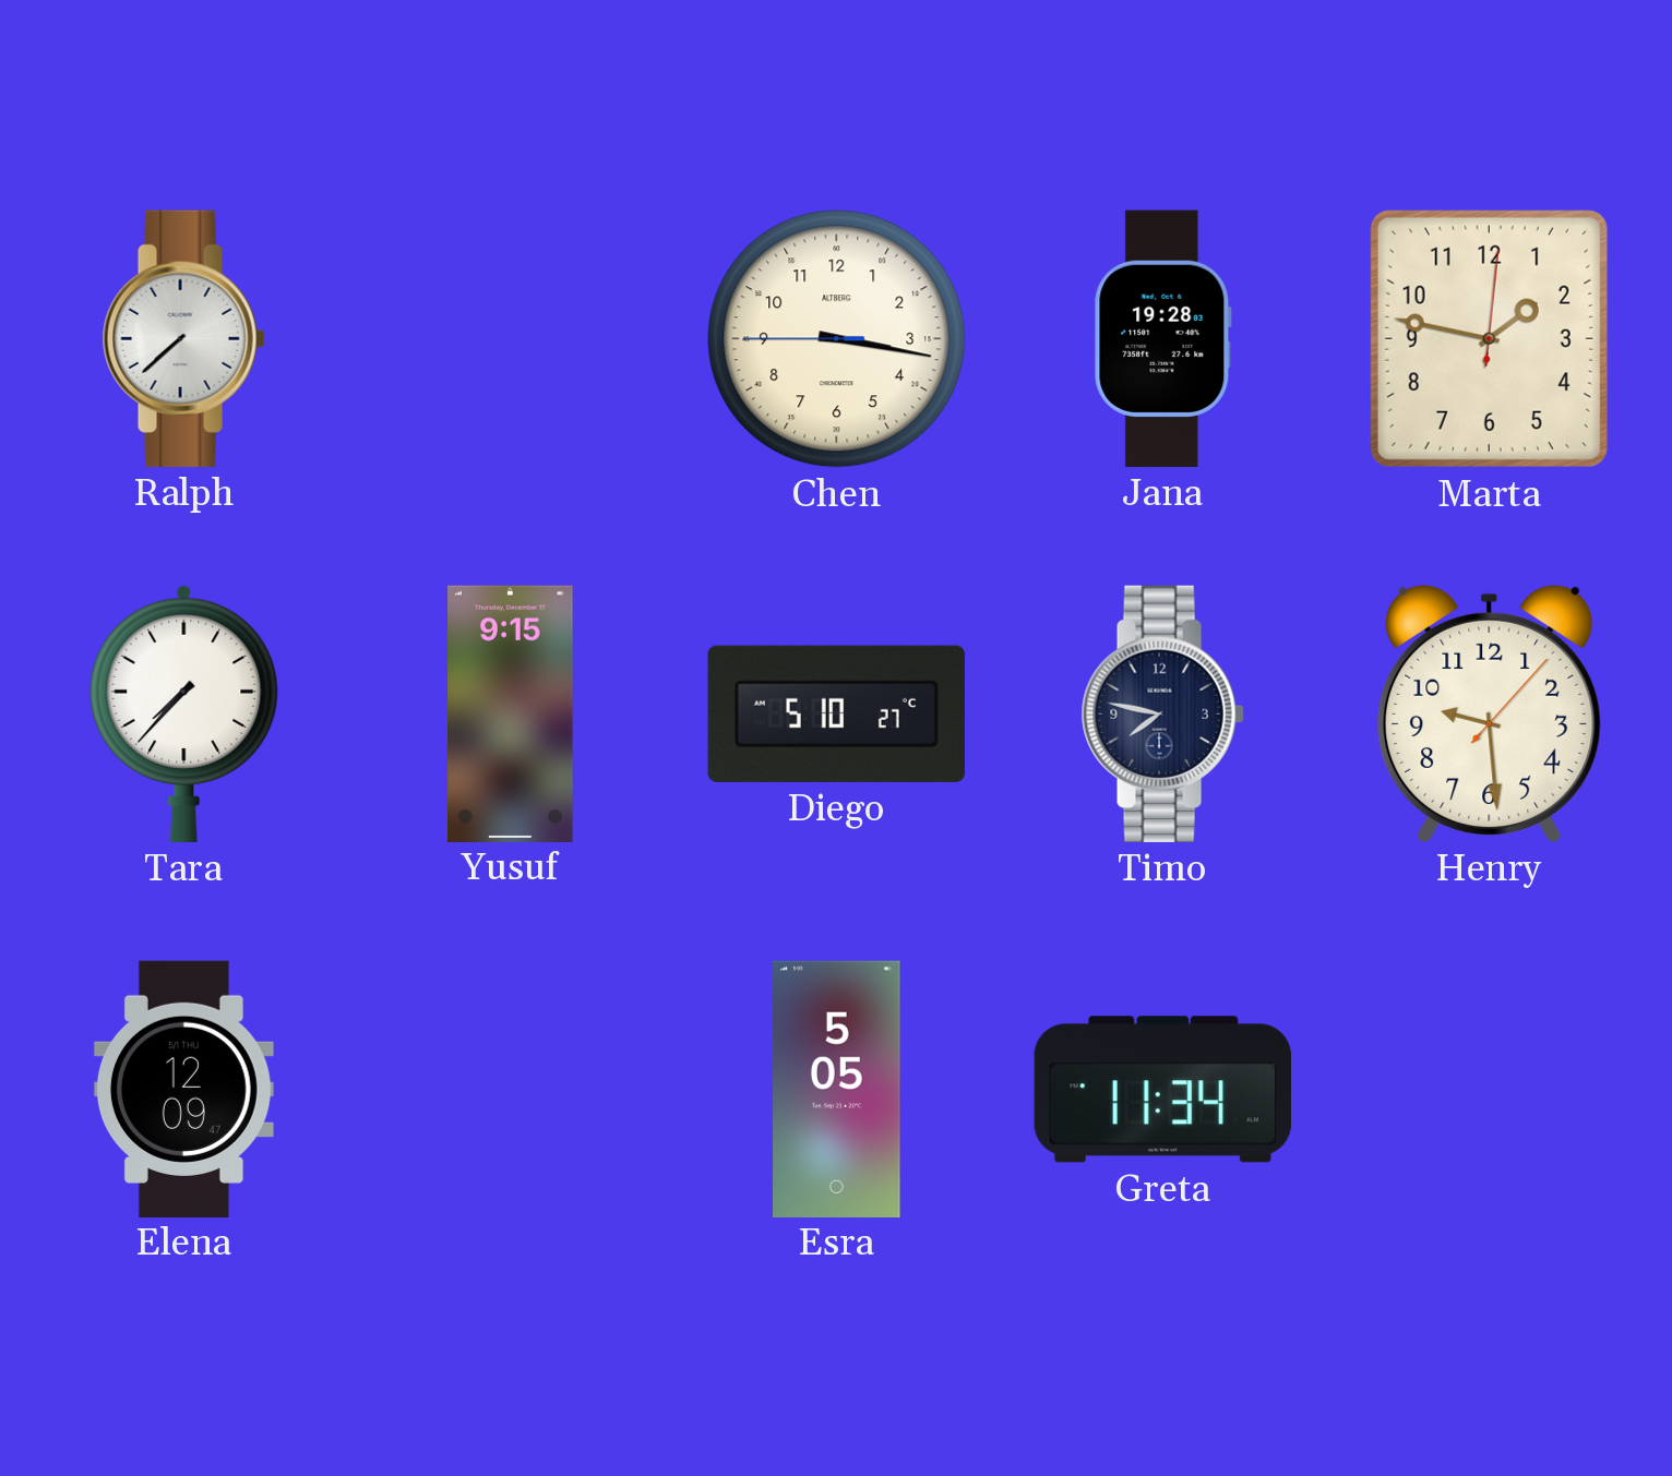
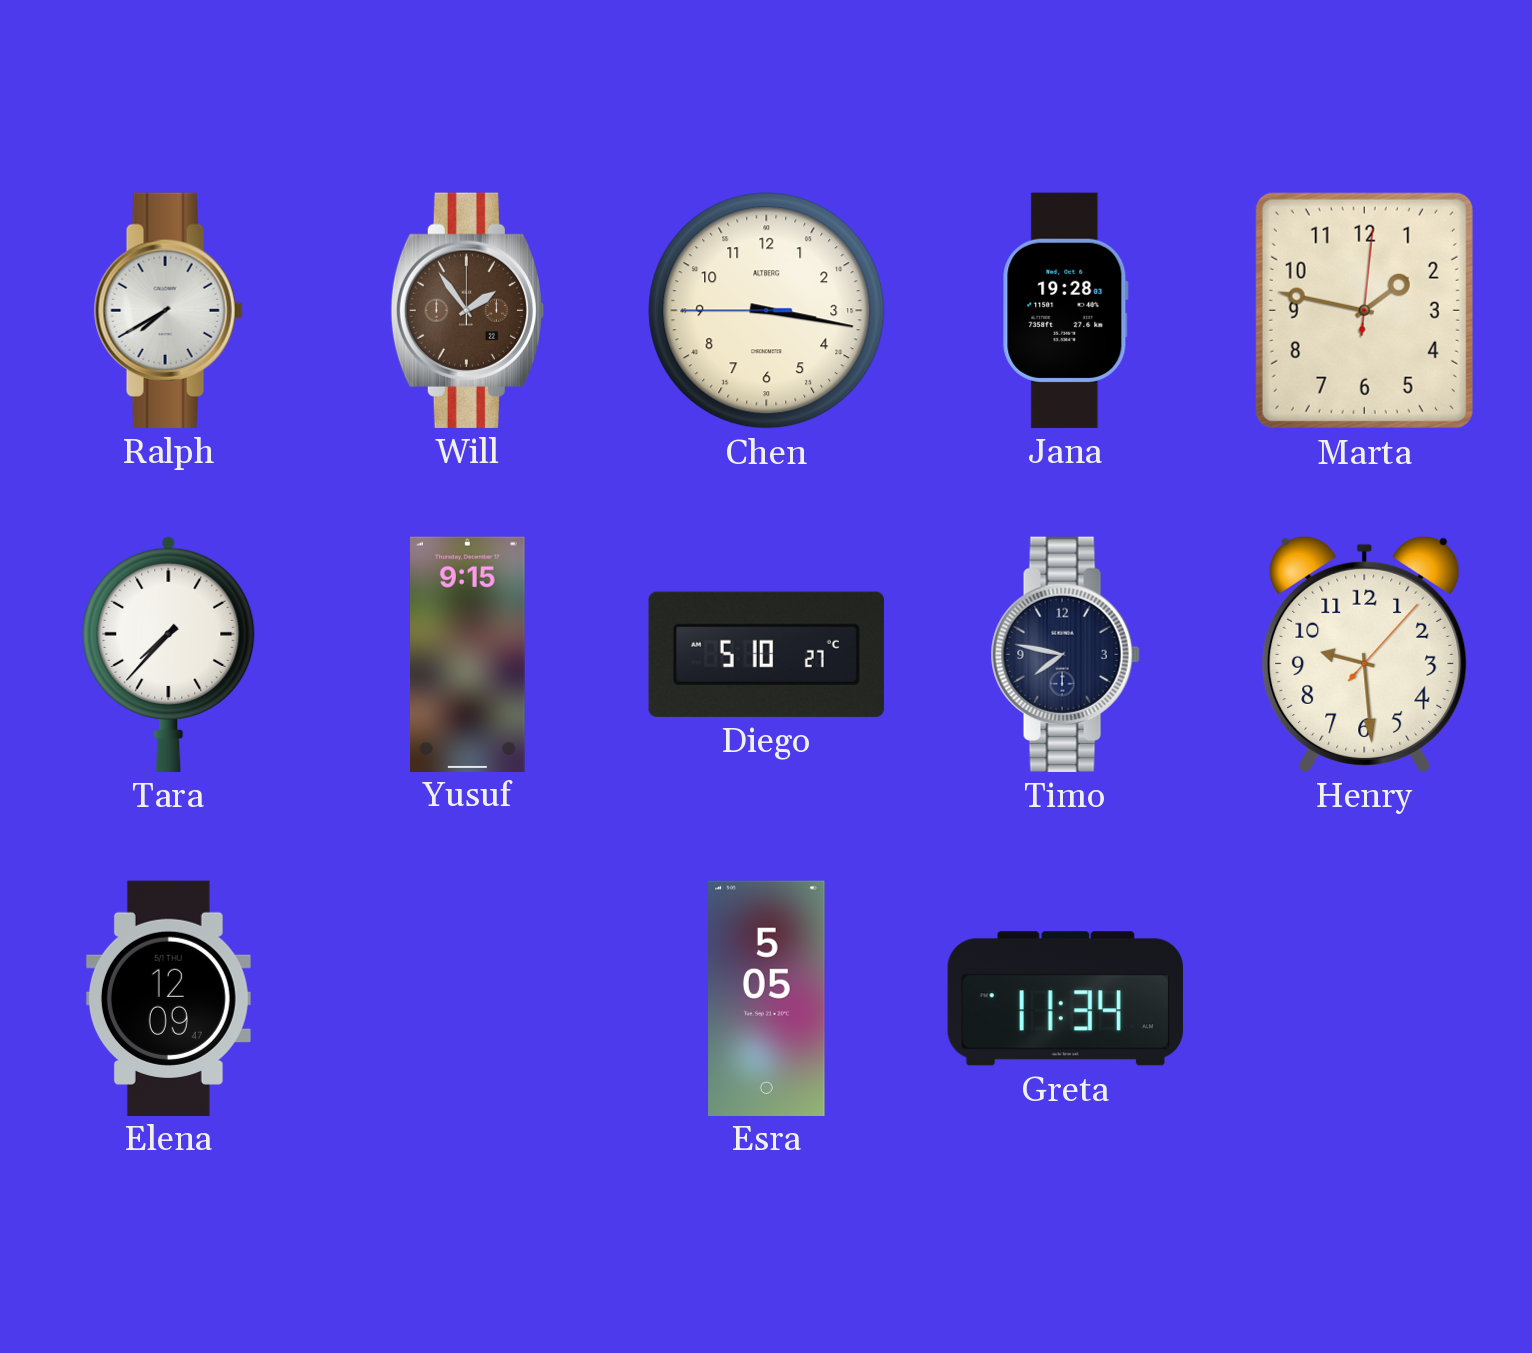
Ralph: 7:38 -> 7:40 (168, 310)
Will: none -> 1:54 (467, 310)
